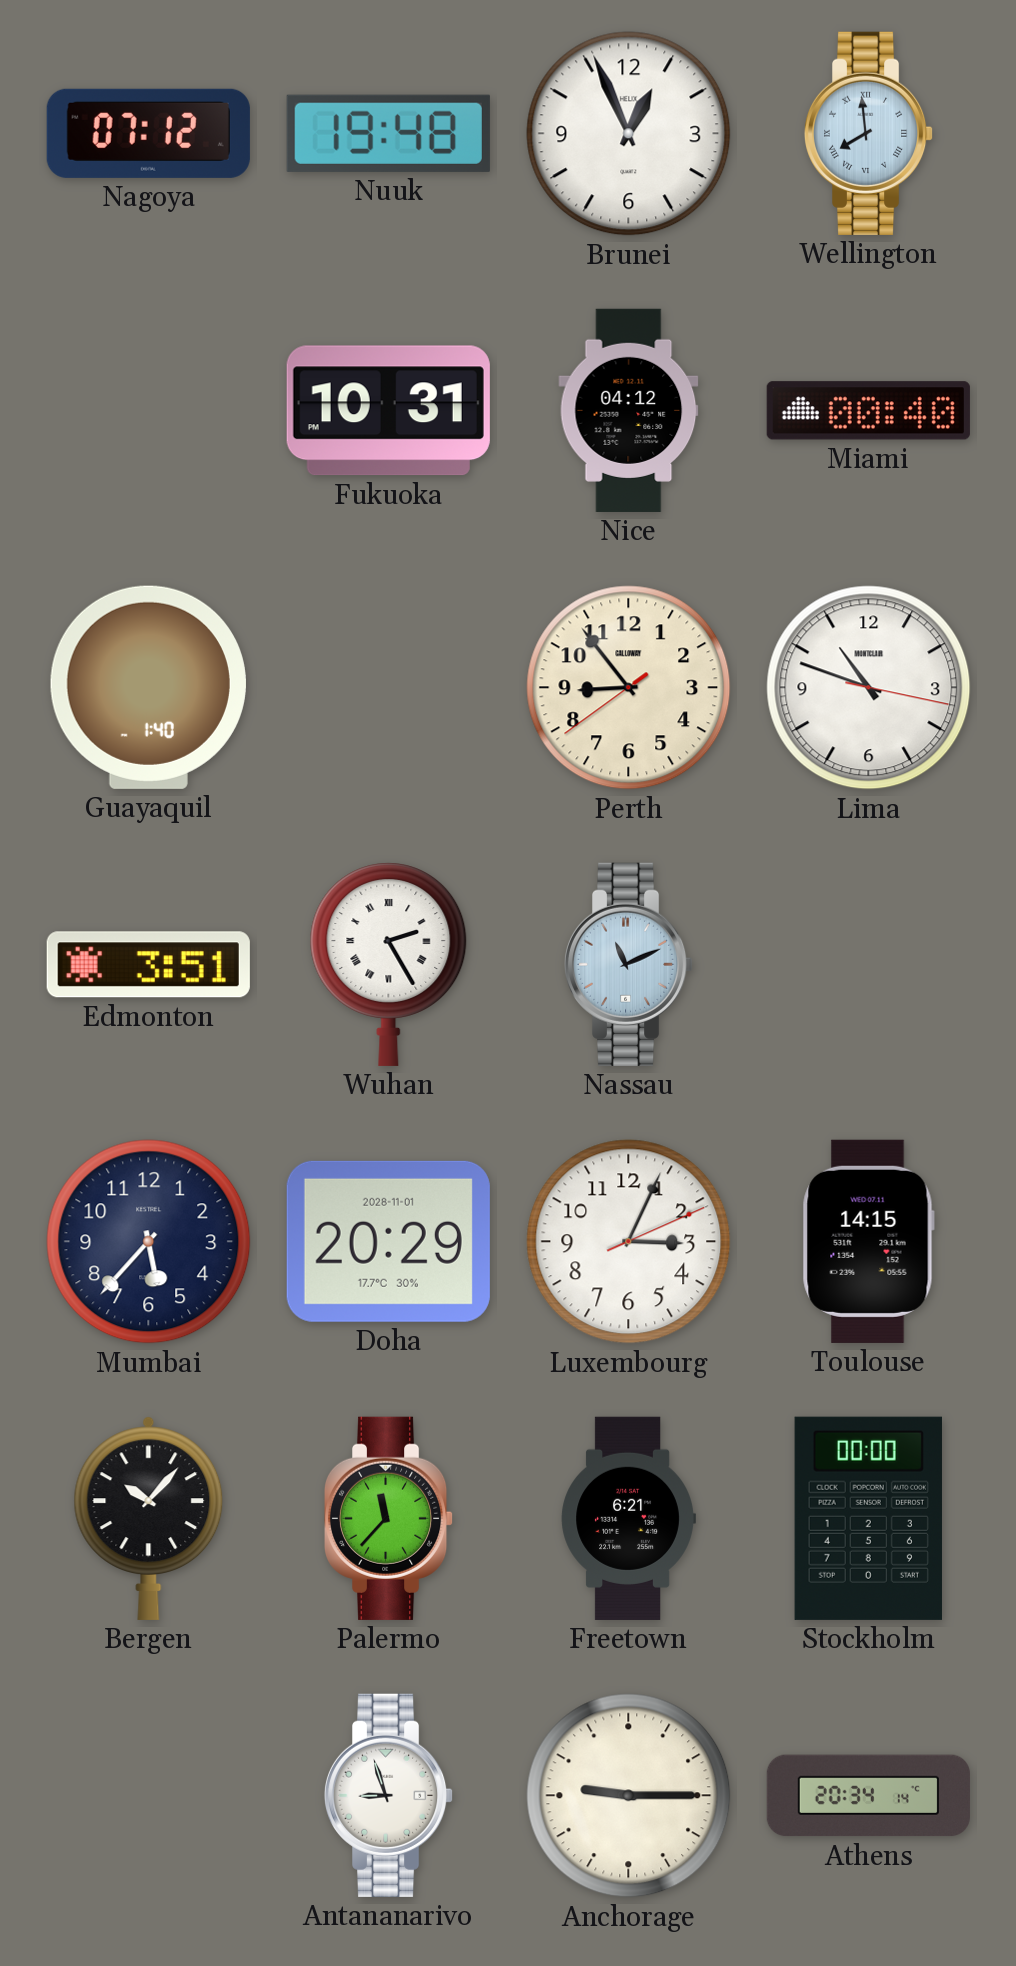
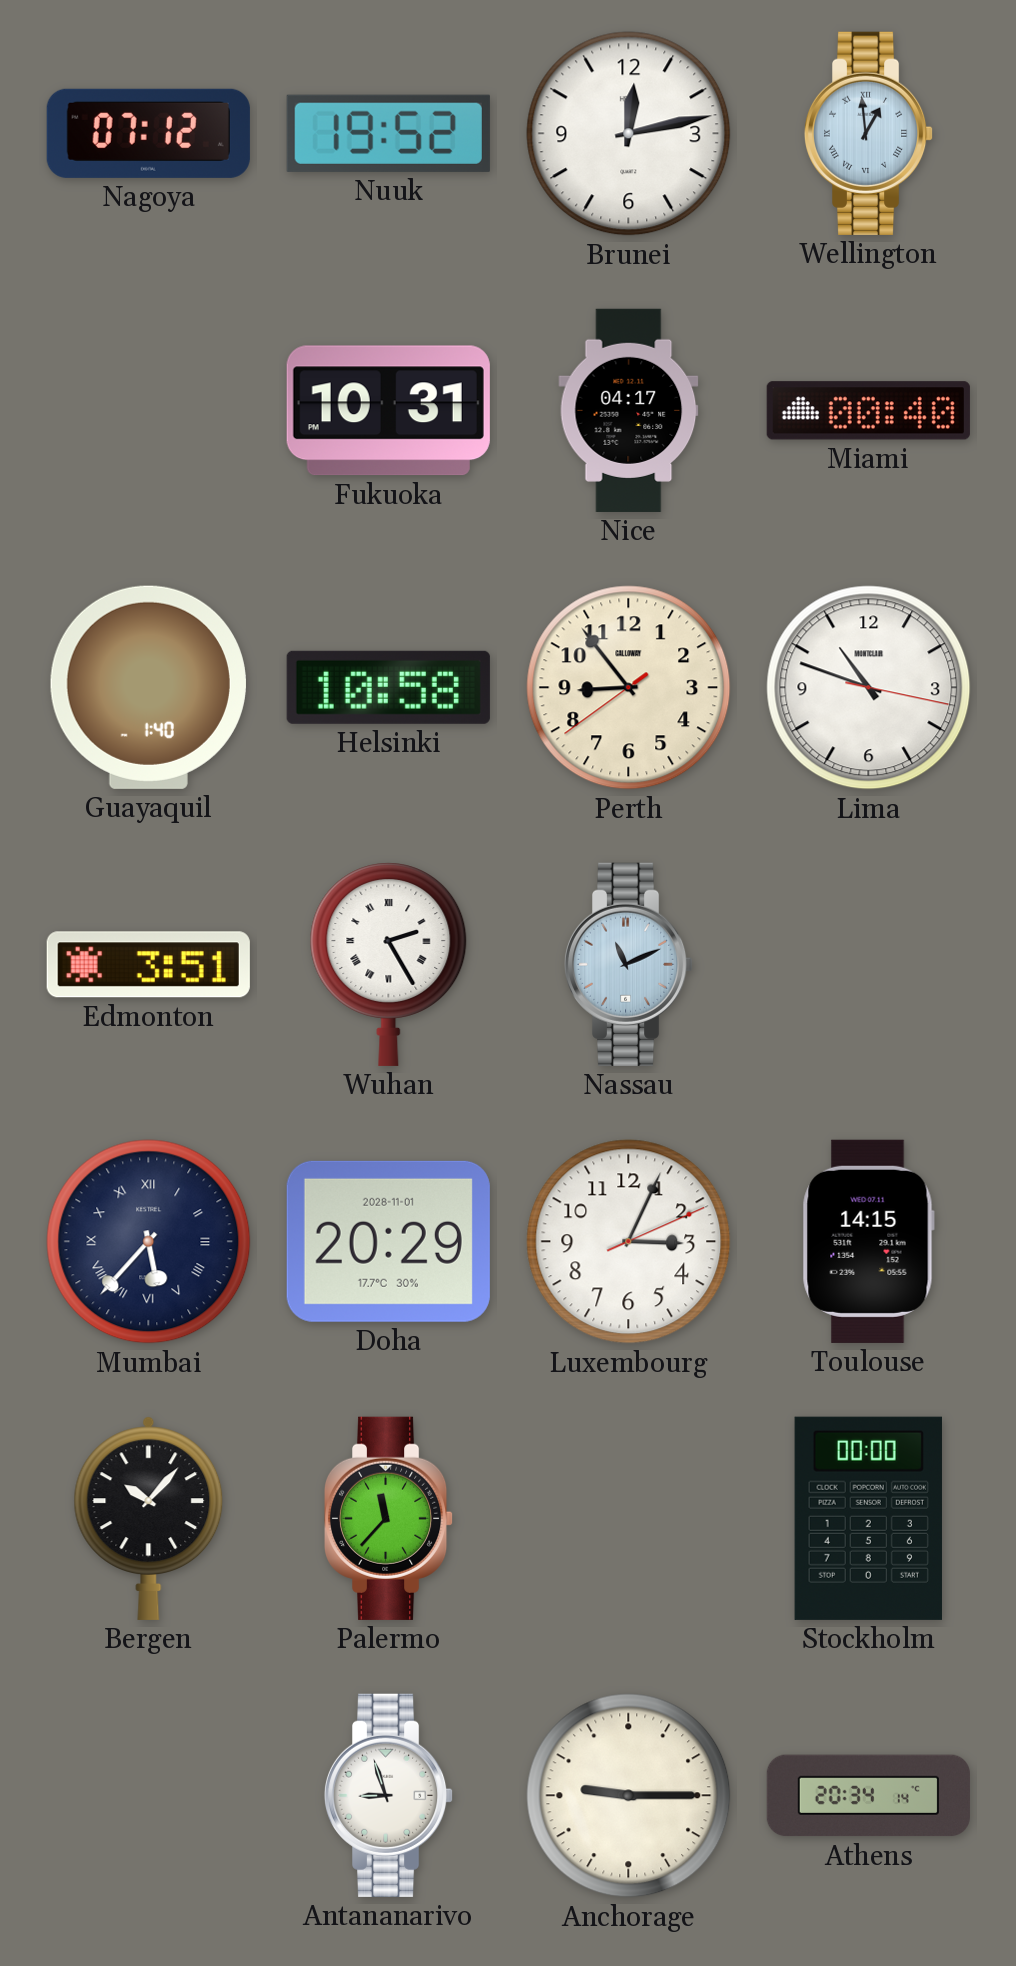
Nuuk: 19:48 -> 19:52 (388, 133)
Brunei: 12:56 -> 12:13 (629, 134)
Wellington: 7:59 -> 12:59 (869, 133)
Nice: 04:12 -> 04:17 (629, 410)
Helsinki: none -> 10:58 (388, 687)
Mumbai numerals: Arabic -> Roman (149, 1242)
Freetown: 6:21 -> none (628, 1518)
